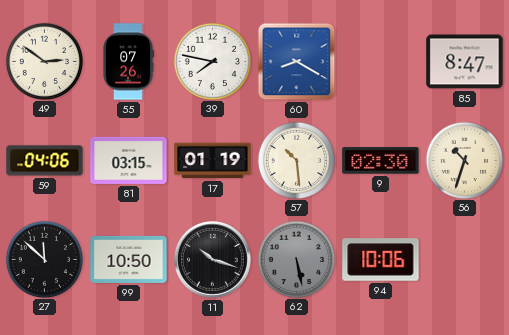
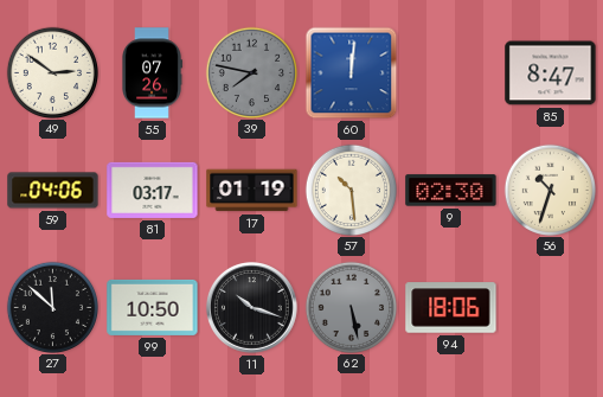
39 dial: white -> grey (251, 72)
60: 8:20 -> 12:01 (352, 73)
81: 03:15 -> 03:17 (153, 190)
94: 10:06 -> 18:06 (451, 308)
